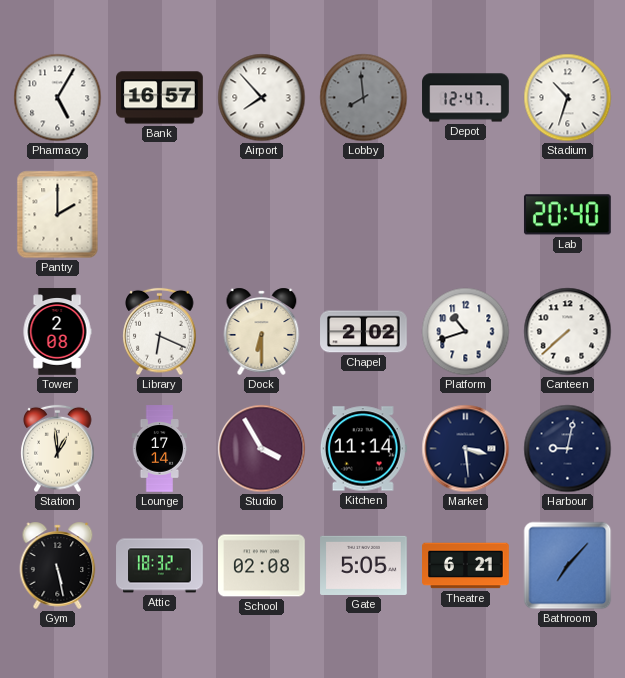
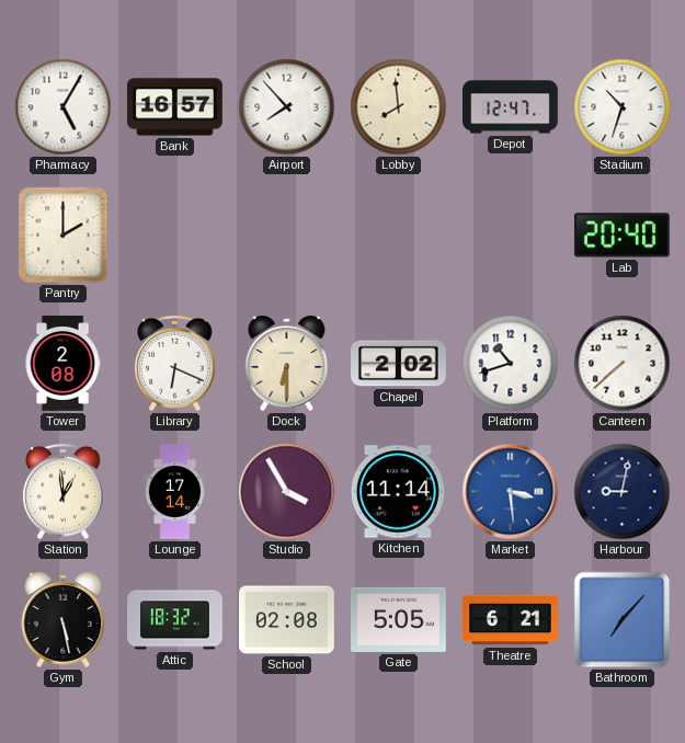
Lobby dial: grey -> cream (399, 107)
Market dial: navy -> blue (511, 492)
